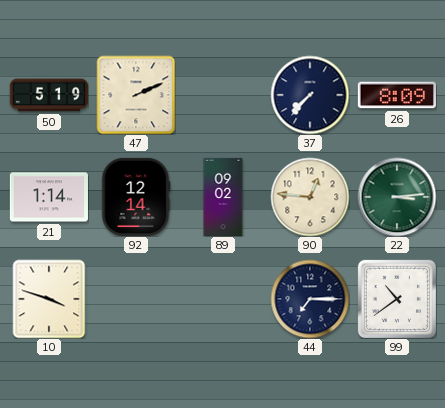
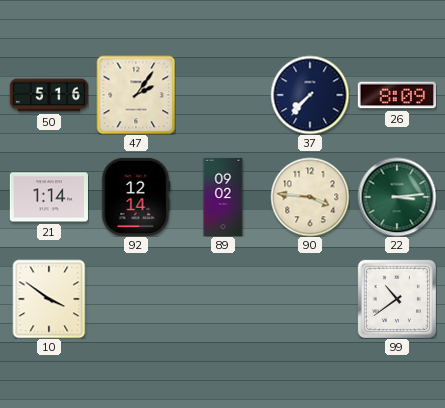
50: 5:19 -> 5:16 (49, 95)
47: 2:11 -> 2:06 (136, 95)
90: 12:46 -> 3:46 (310, 197)
10: 3:48 -> 3:51 (49, 299)
44: 7:15 -> none (310, 299)
